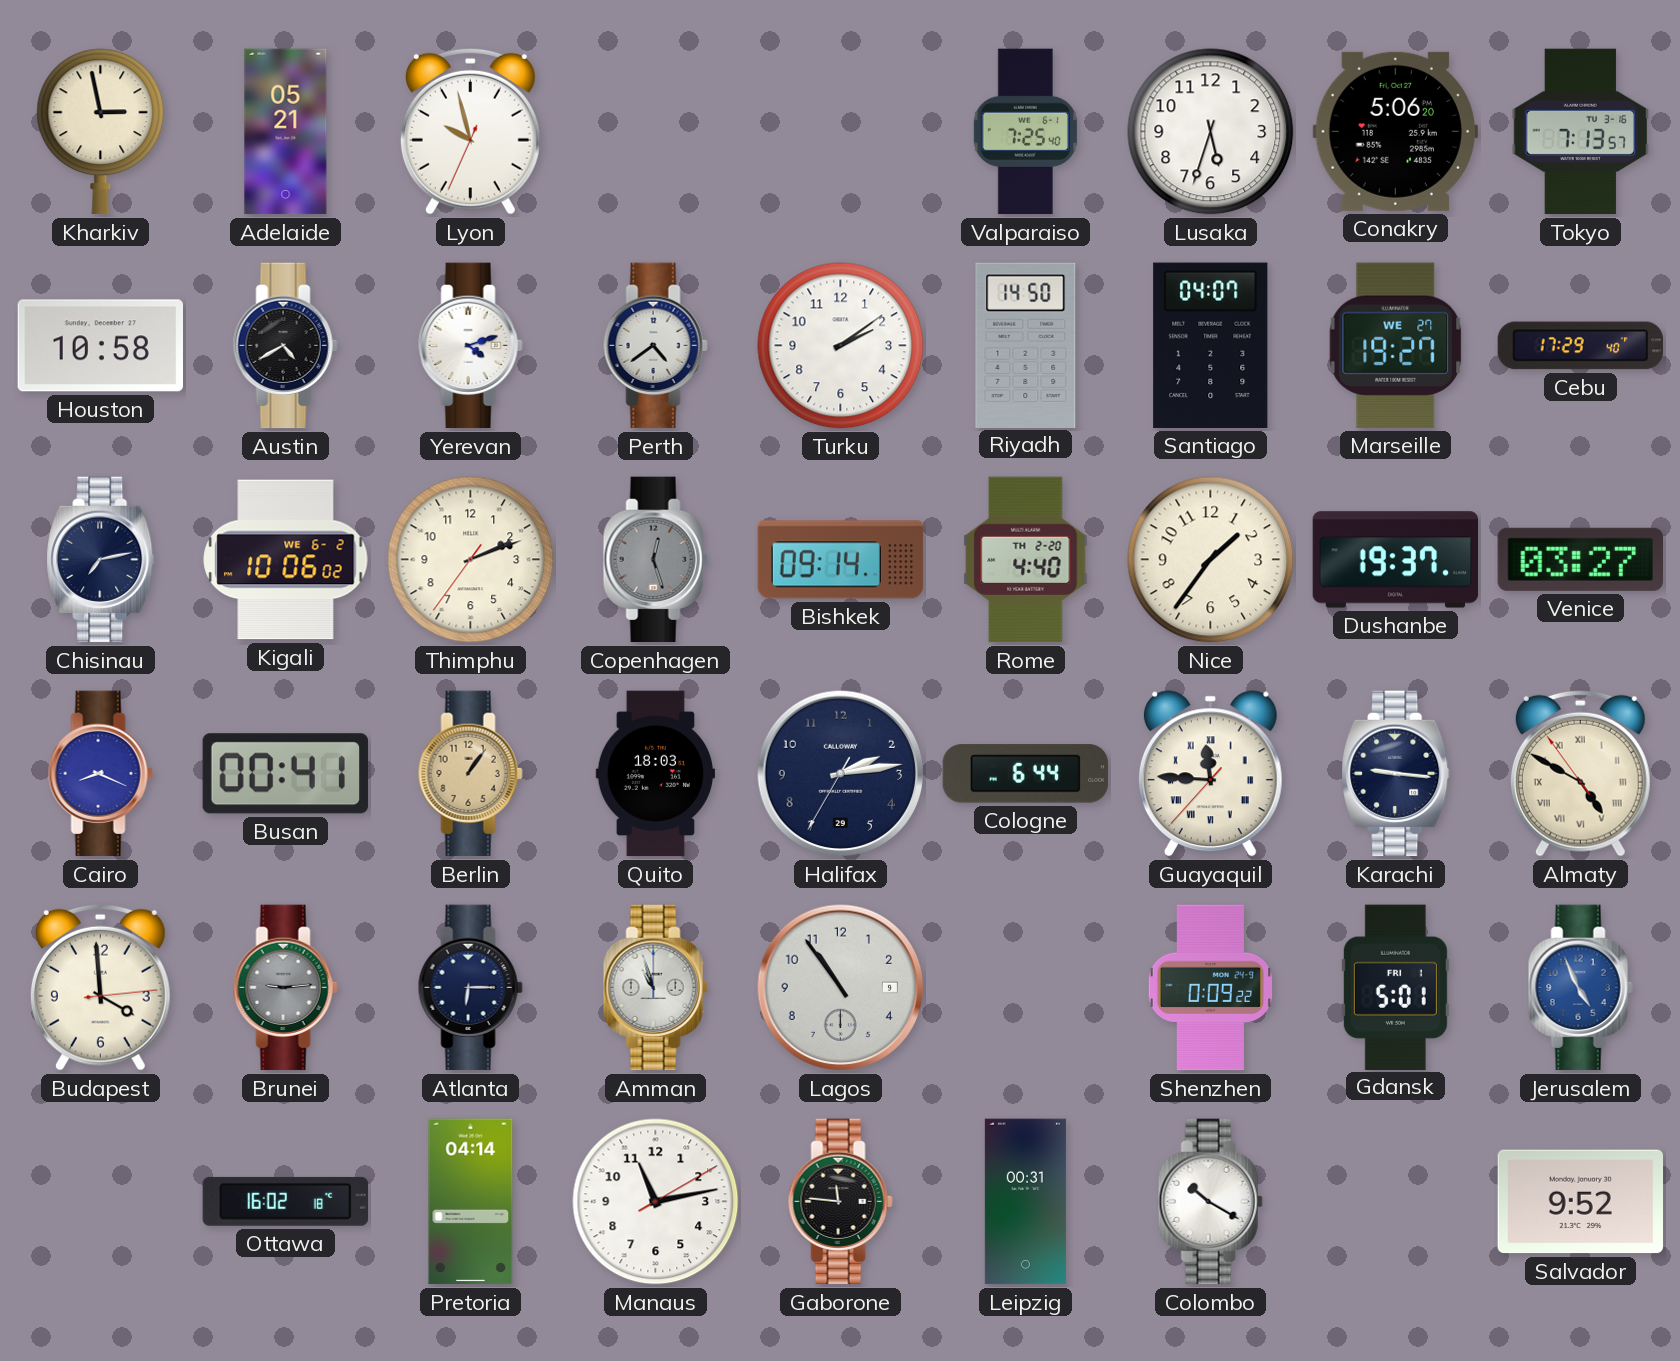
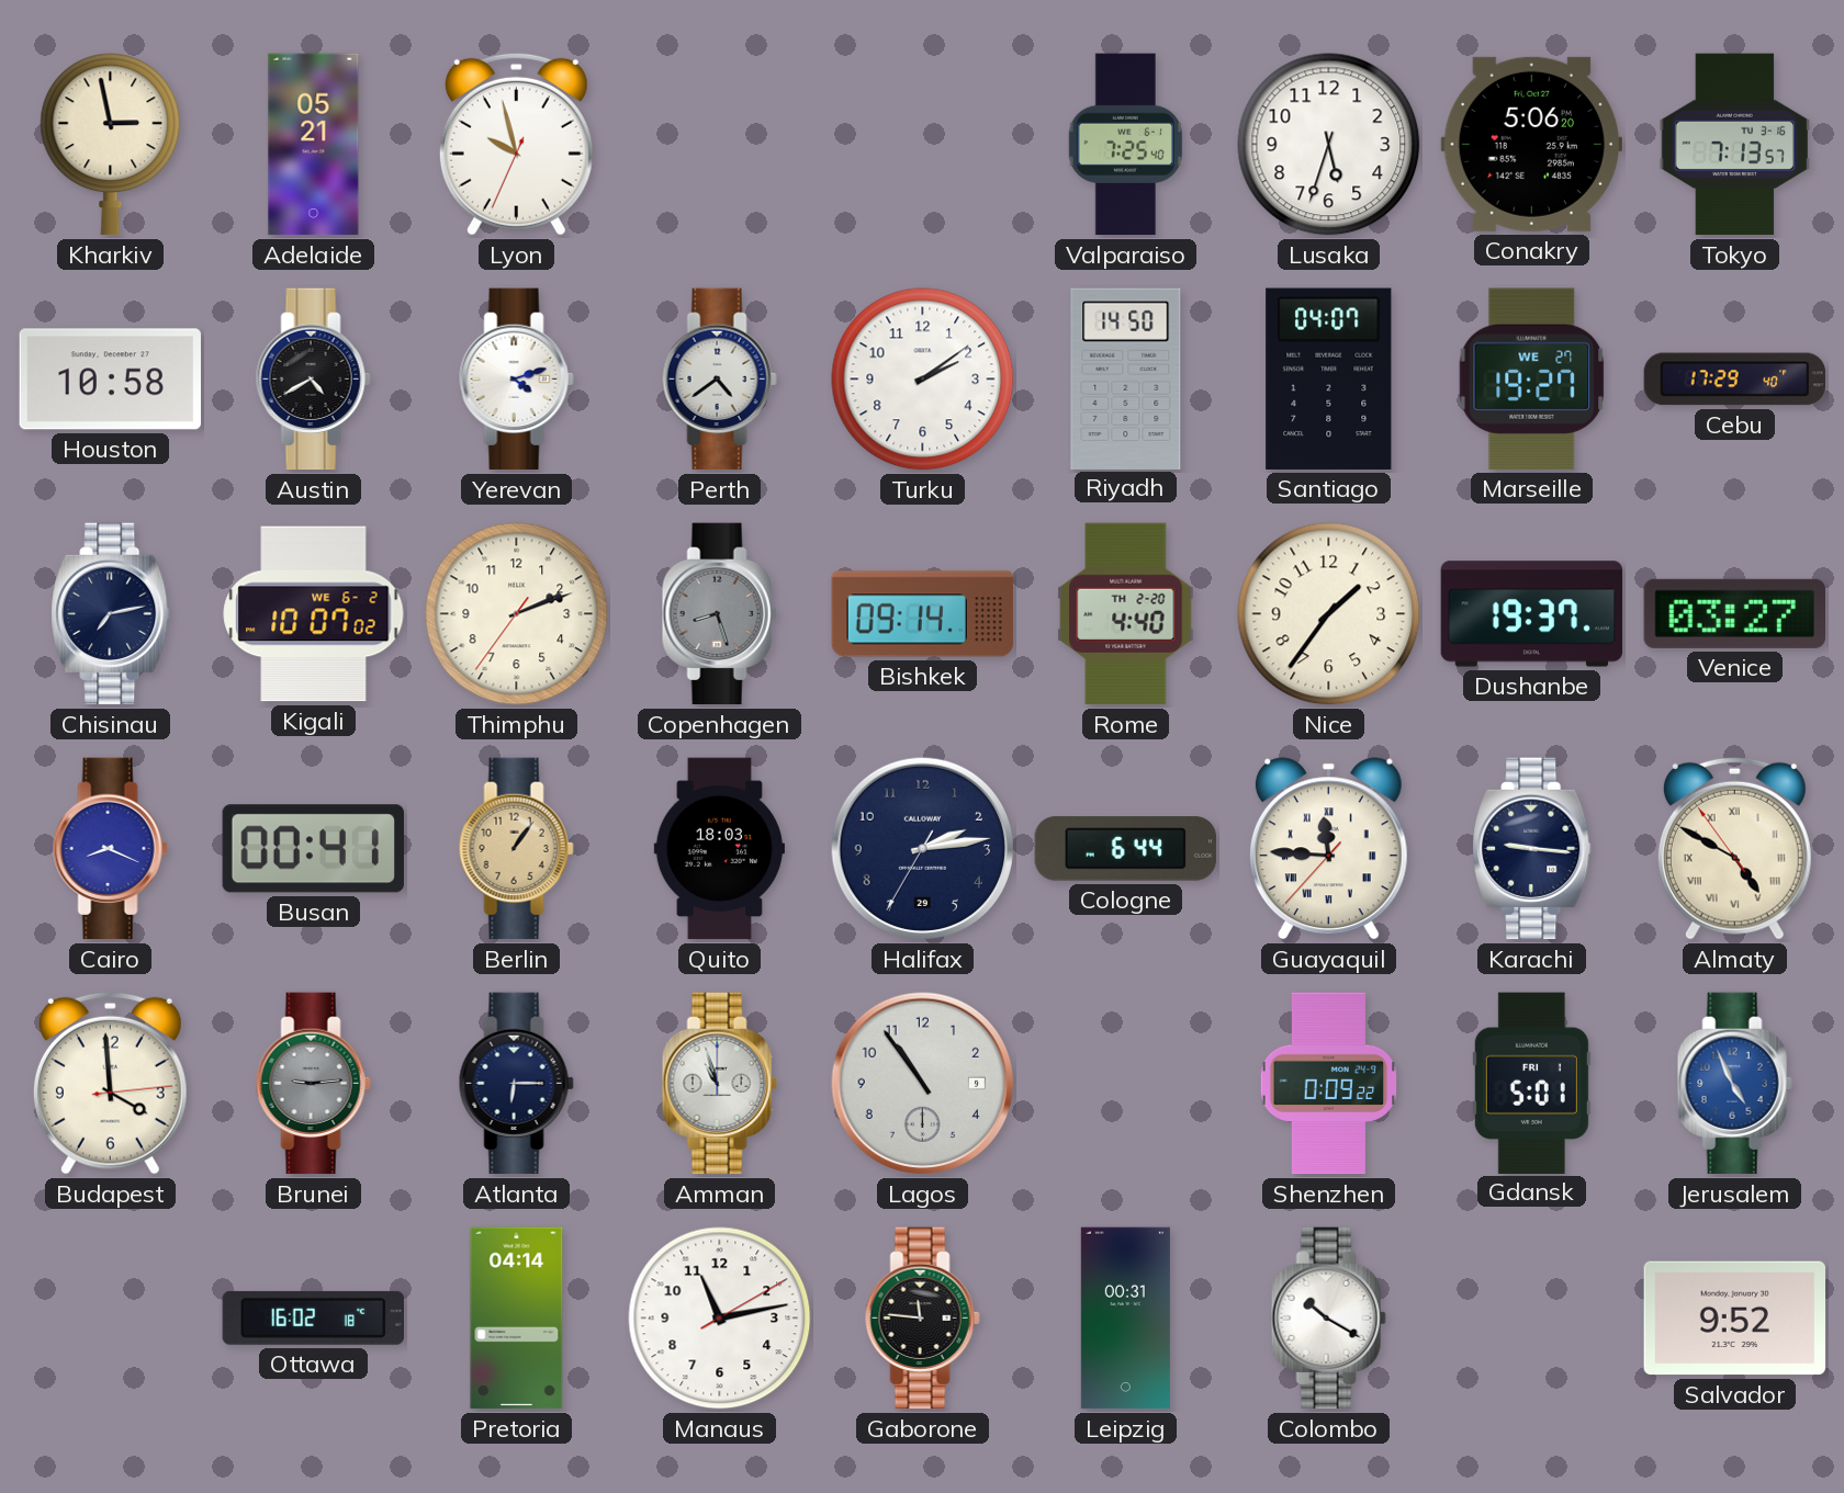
Kigali: 10:06 -> 10:07 (314, 614)
Copenhagen: 12:27 -> 8:27 (719, 614)
